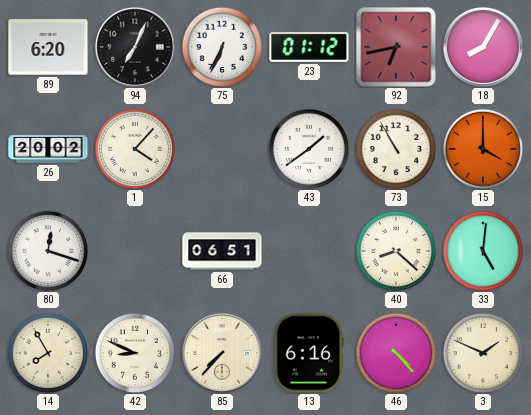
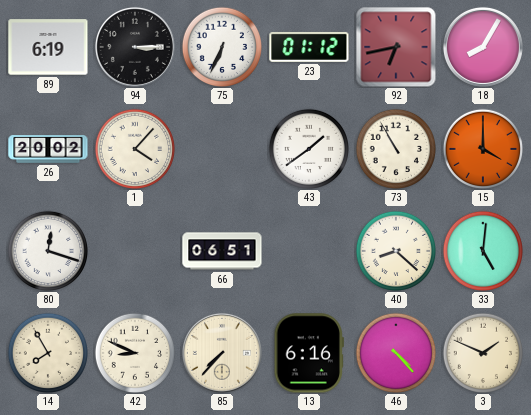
89: 6:20 -> 6:19 (48, 47)
94: 7:04 -> 3:15 (135, 47)
